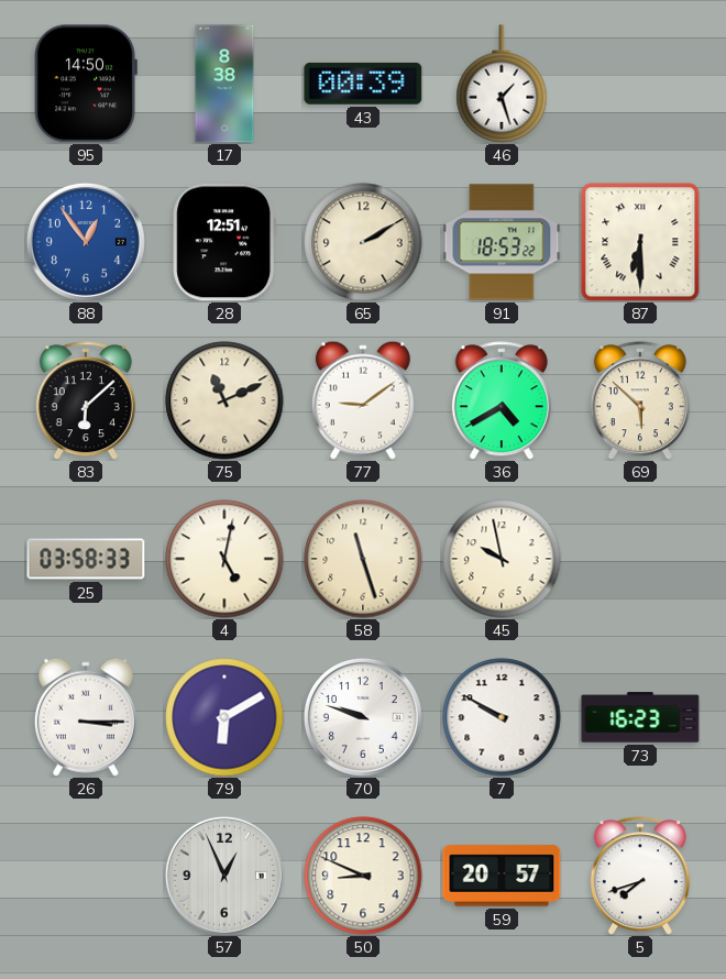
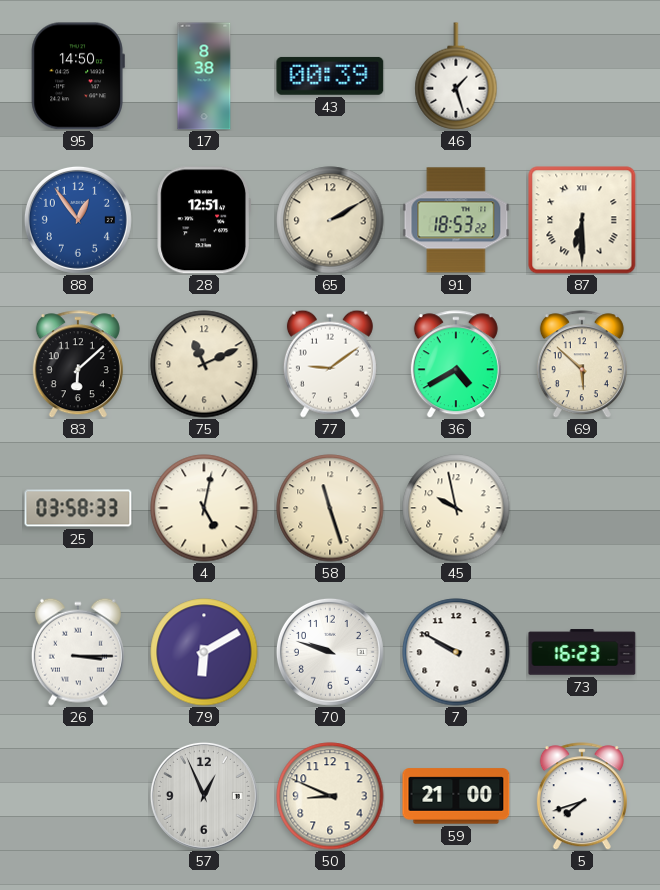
59: 20:57 -> 21:00 (456, 796)
